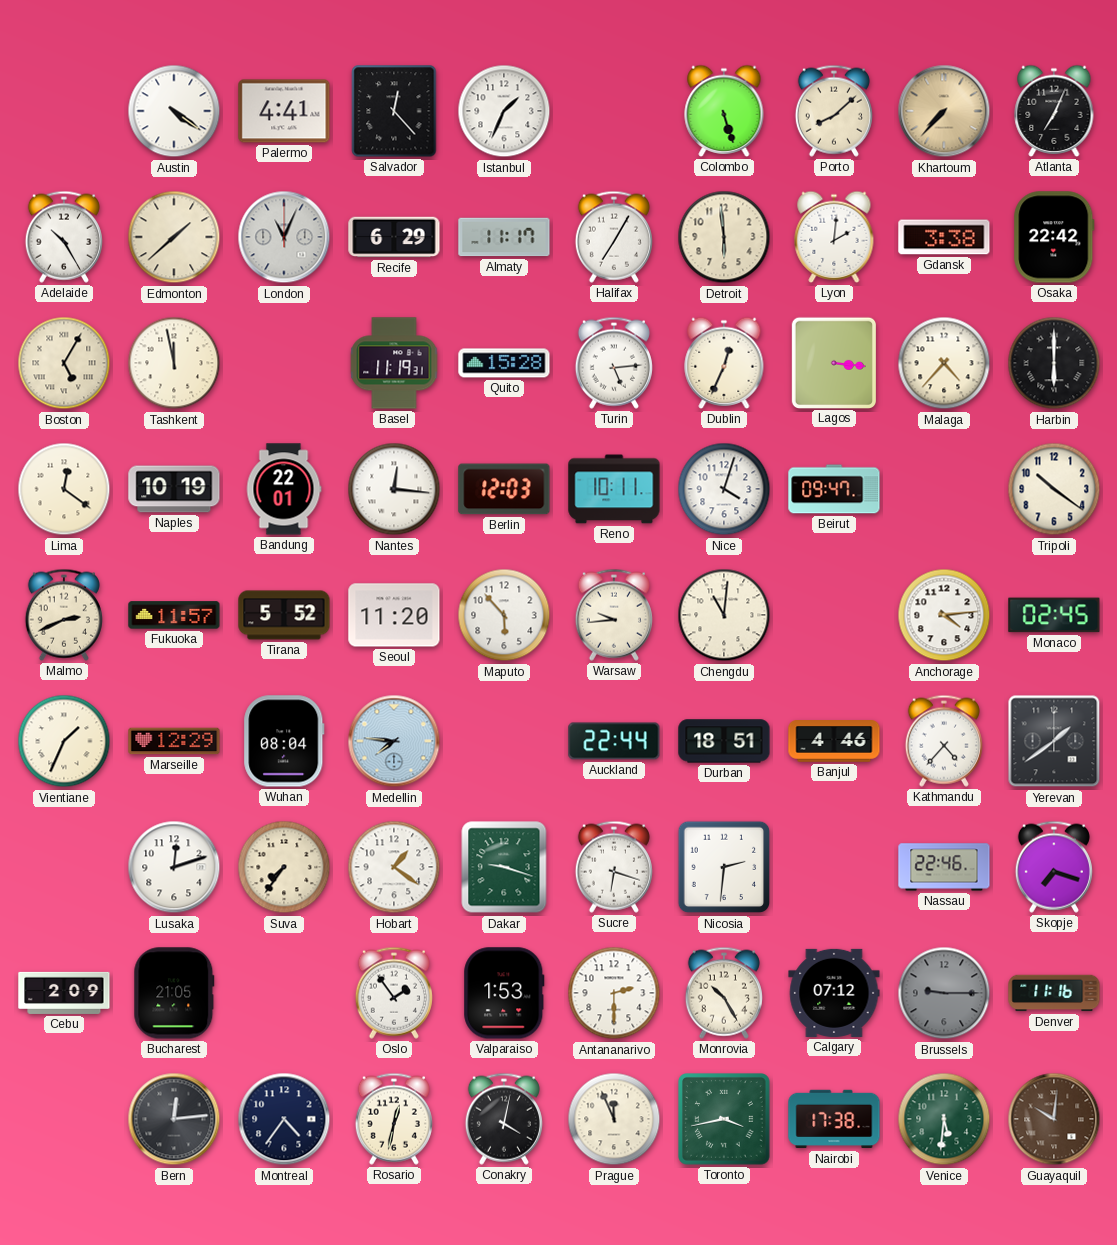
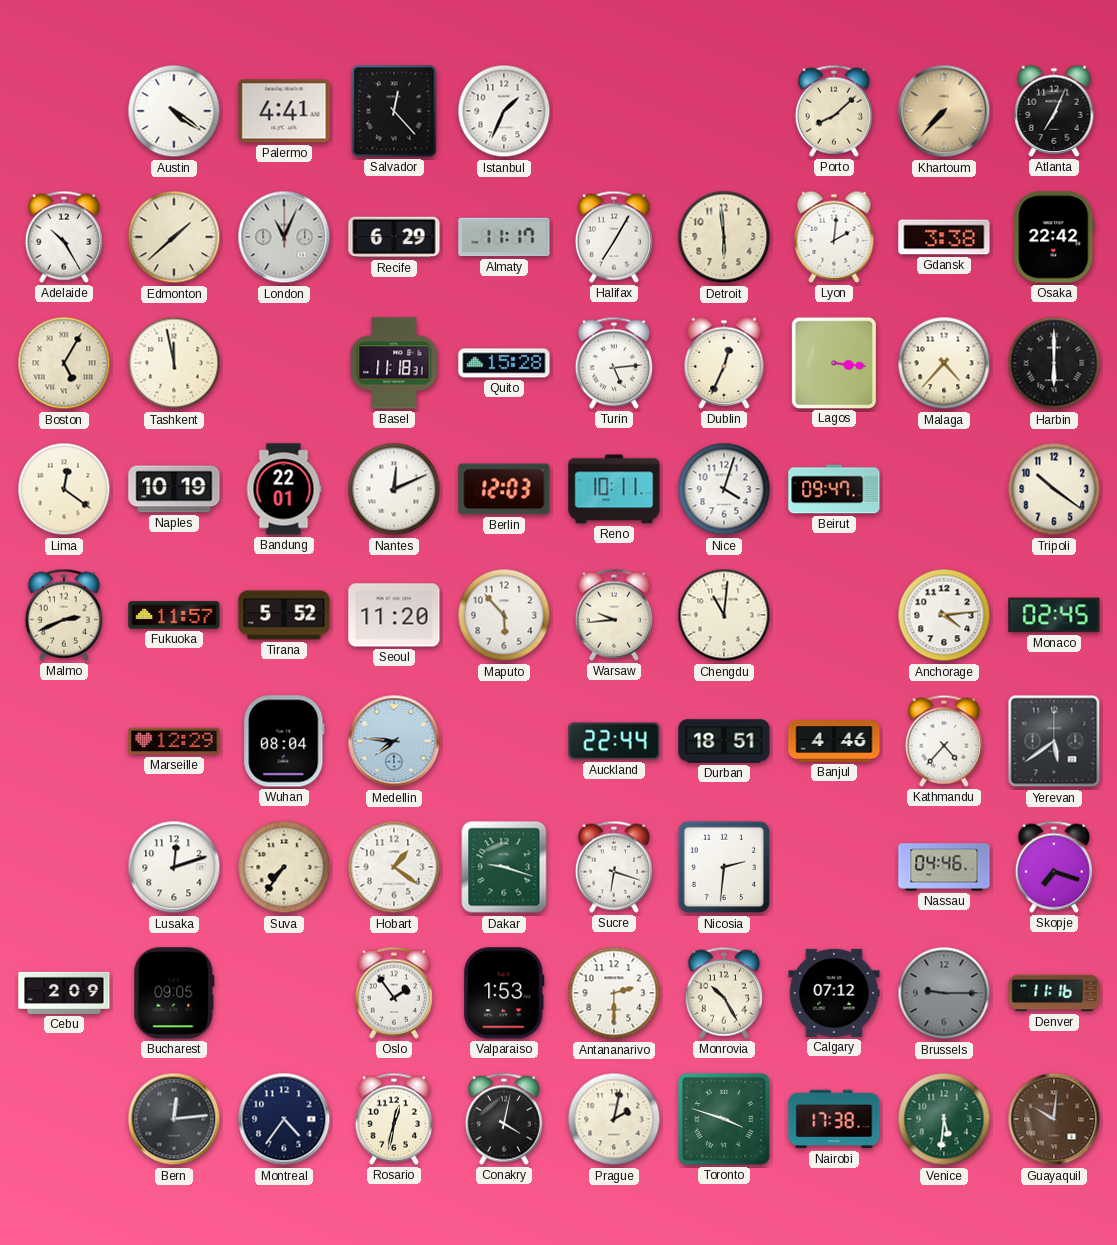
Colombo: 5:27 -> none (724, 111)
Basel: 11:19 -> 11:18 (394, 363)
Nantes: 12:16 -> 12:11 (394, 489)
Vientiane: 1:34 -> none (64, 741)
Yerevan: 1:39 -> 5:39 (1054, 741)
Nassau: 22:46 -> 04:46 (944, 867)
Bucharest: 21:05 -> 09:05 (174, 993)
Prague: 11:56 -> 2:02 (614, 1119)
Toronto: 3:43 -> 3:48 (724, 1119)
